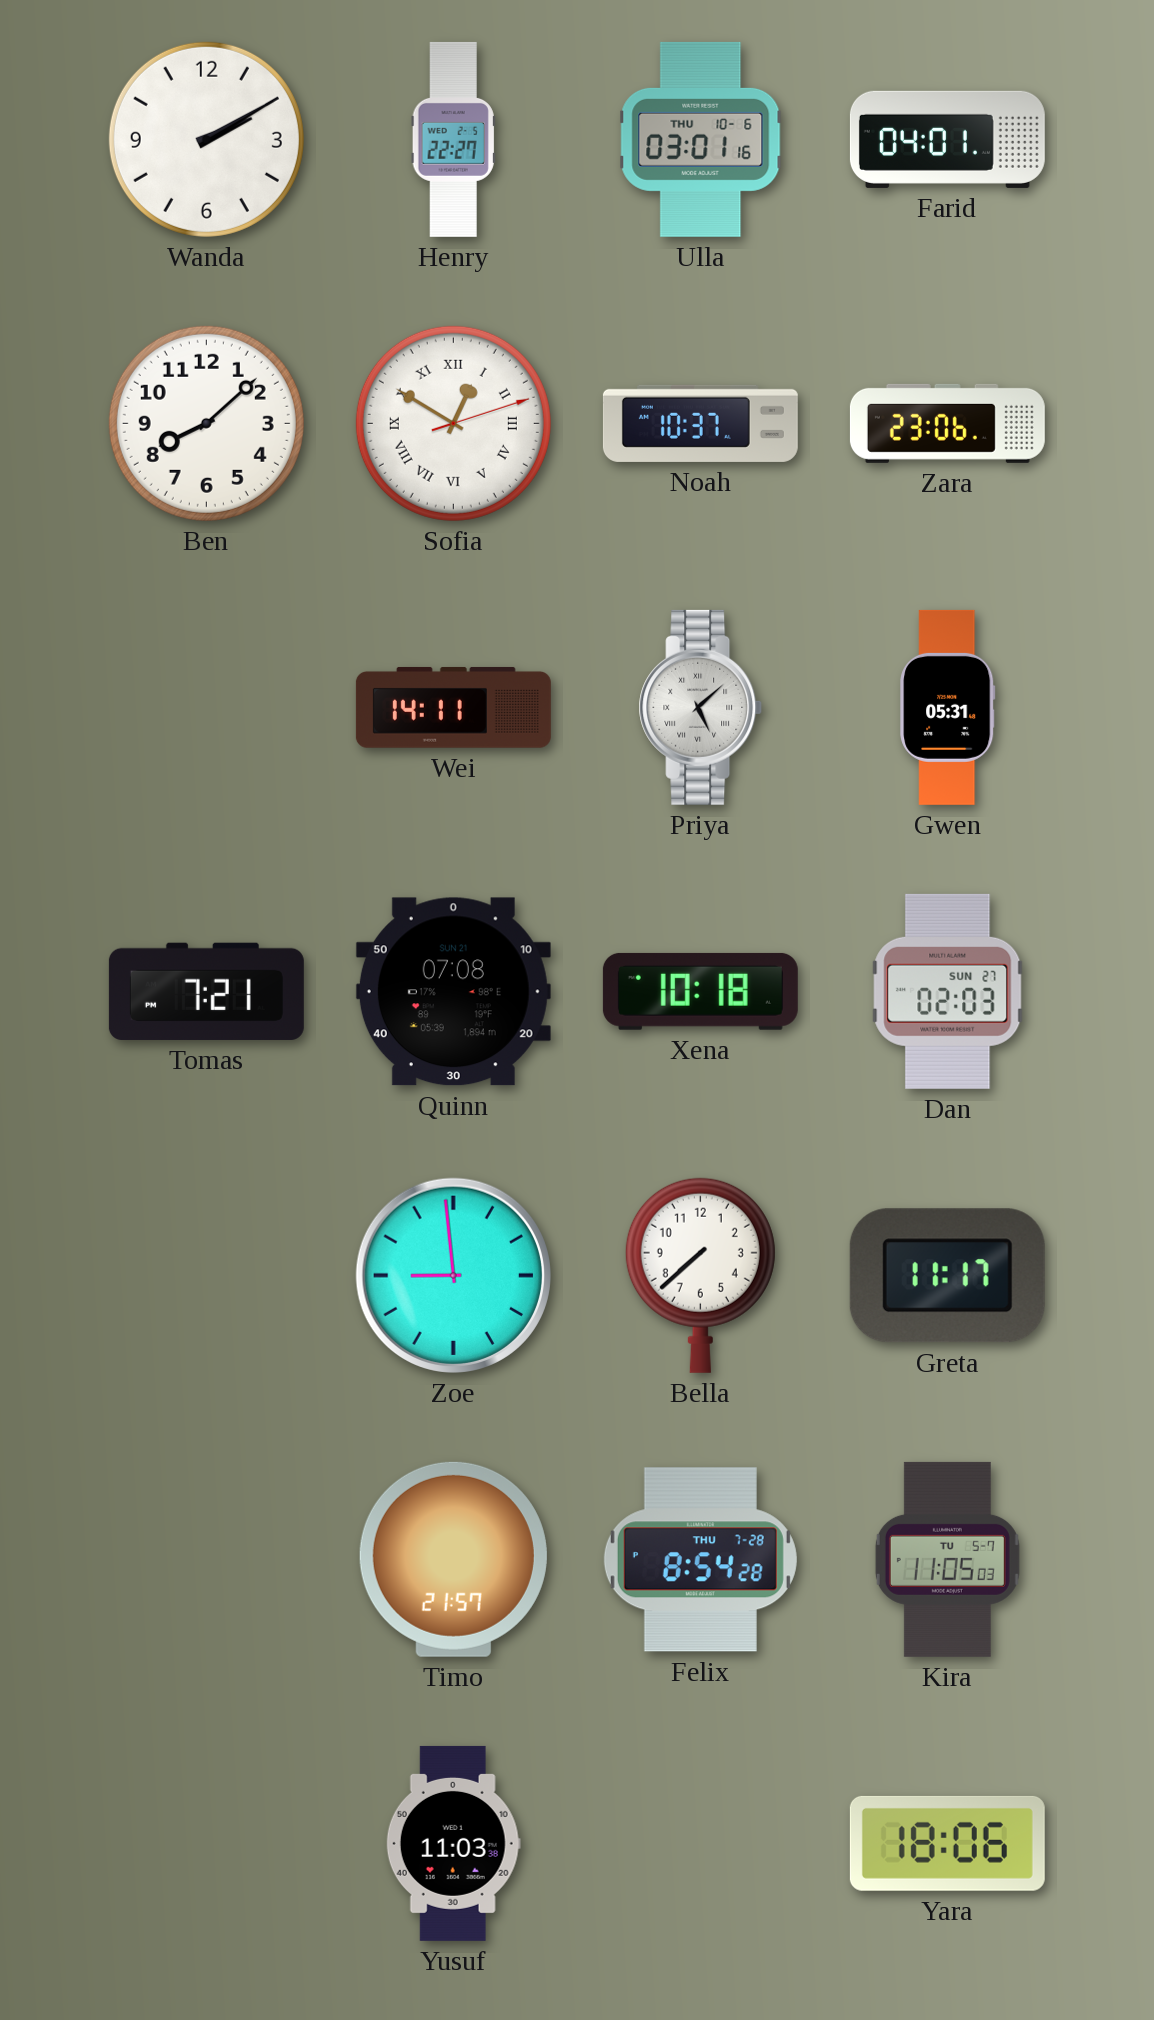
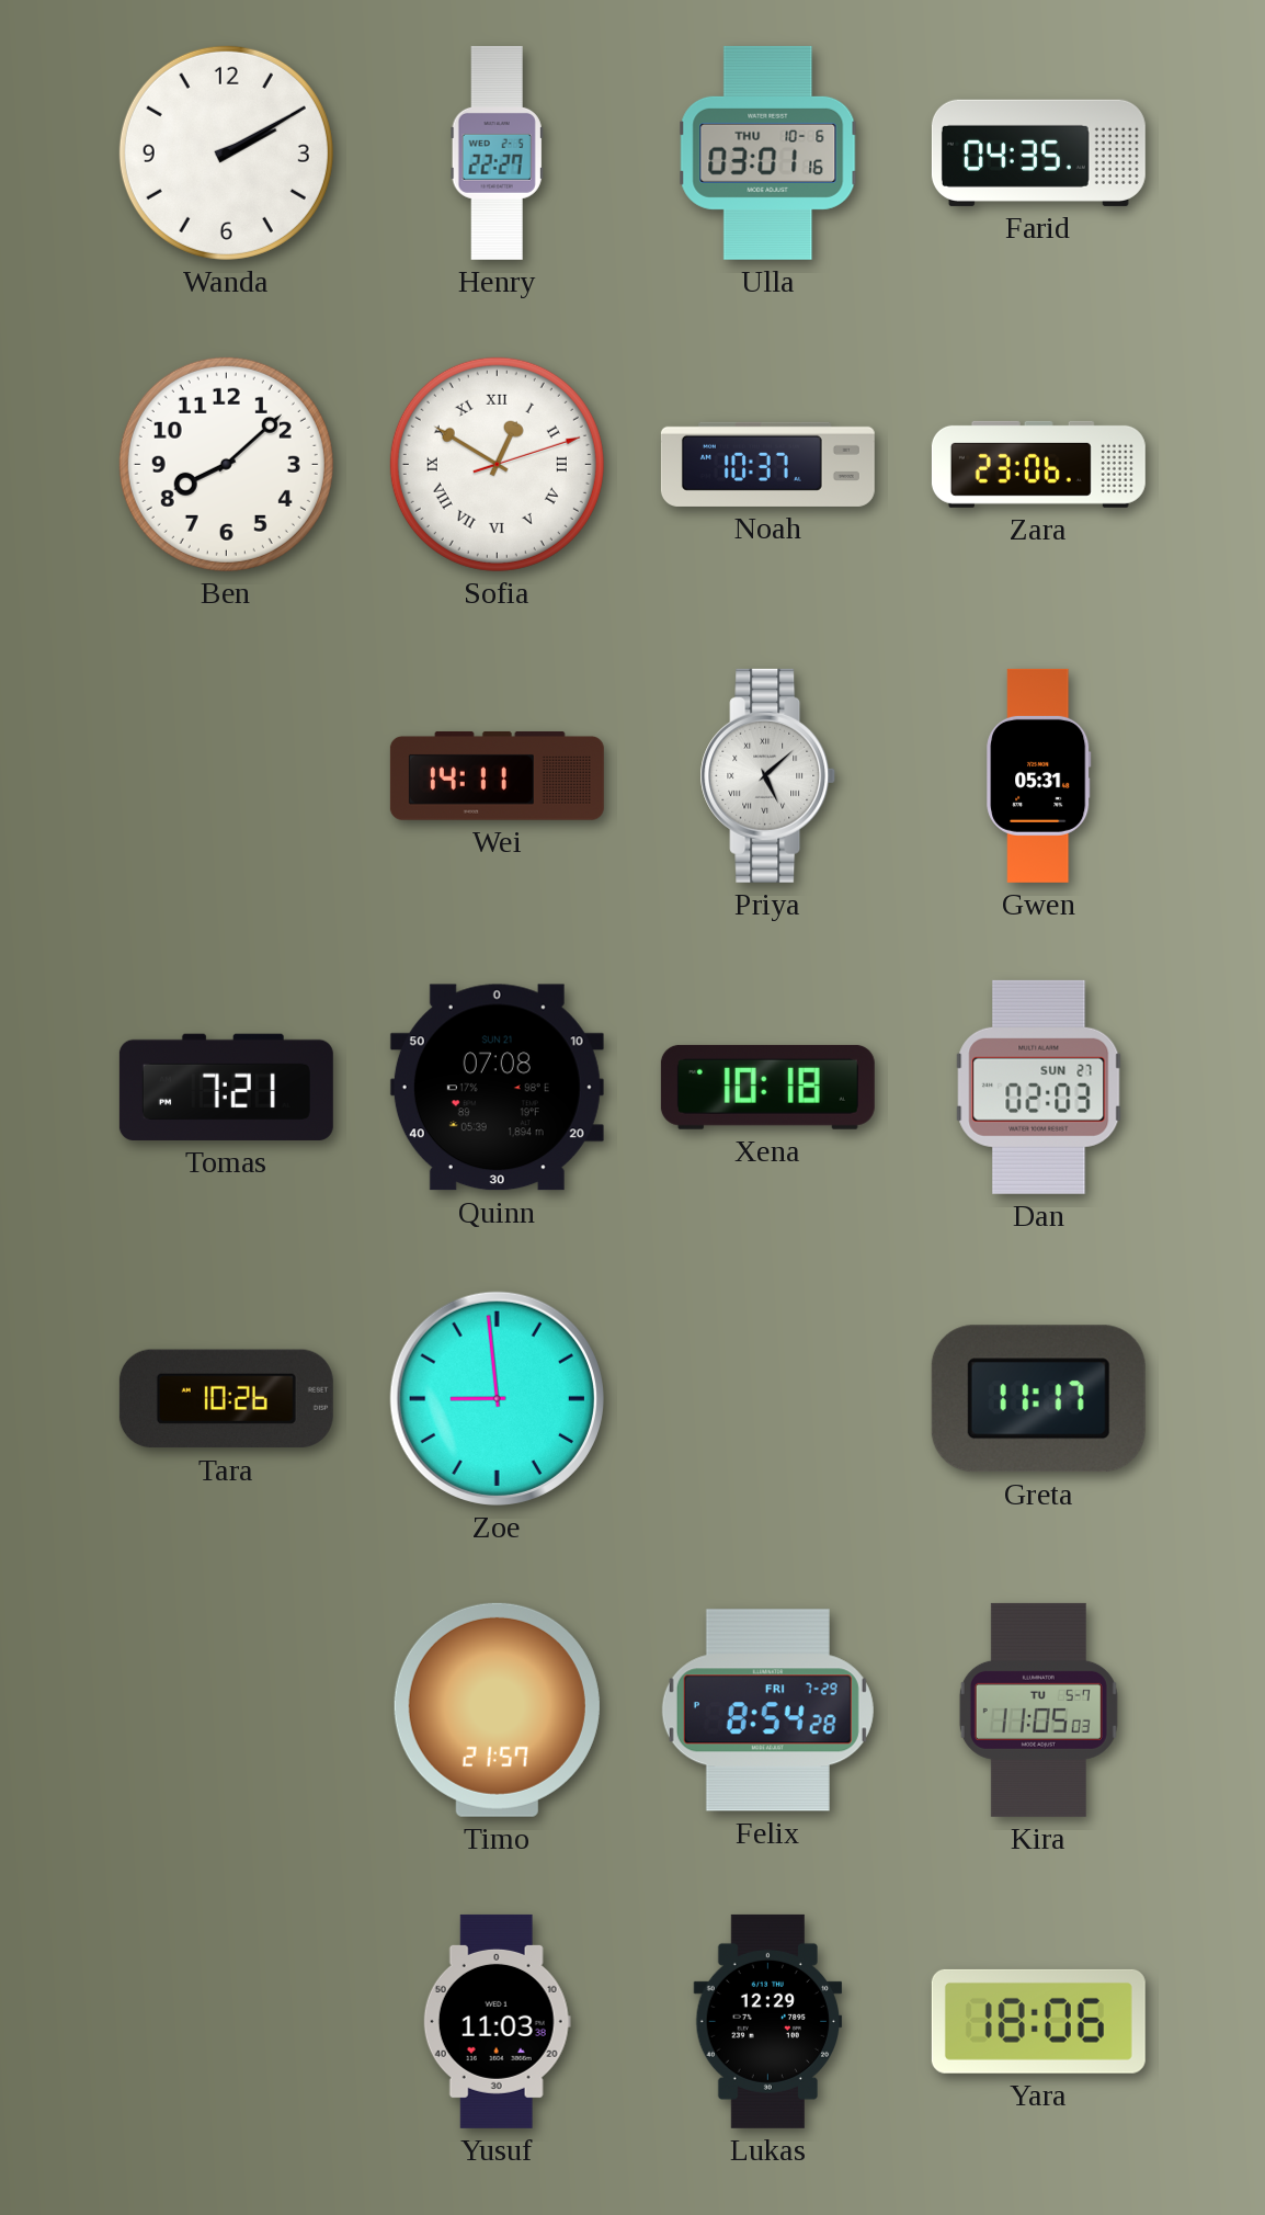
Farid: 04:01 -> 04:35 (1038, 152)
Tara: none -> 10:26 (226, 1399)
Bella: 7:38 -> none (700, 1275)
Felix date: THU 7-28 -> FRI 7-29 (767, 1711)
Lukas: none -> 12:29 (768, 2021)
